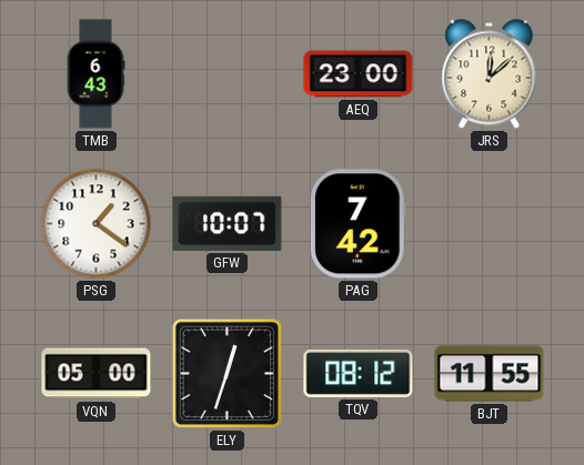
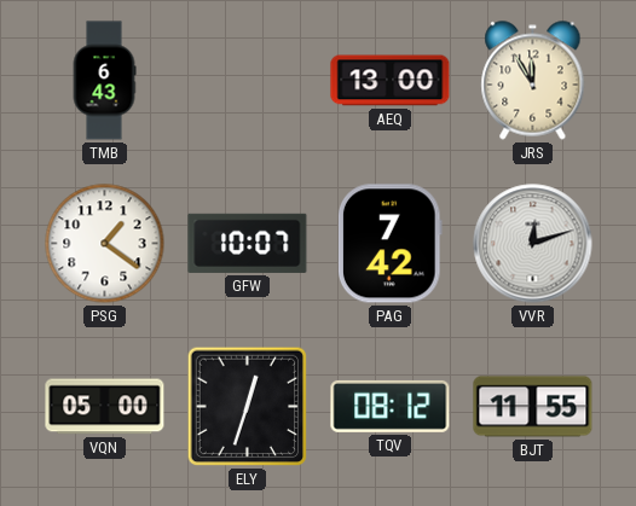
AEQ: 23:00 -> 13:00 (391, 81)
JRS: 12:08 -> 11:55 (533, 81)
VVR: none -> 12:12 (533, 244)
